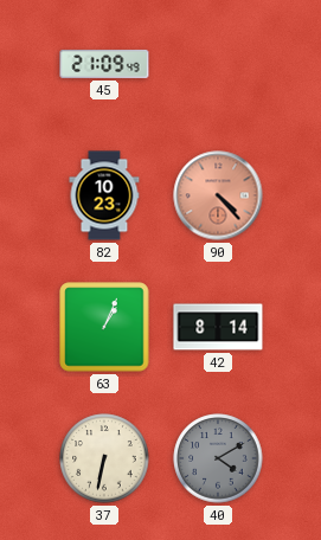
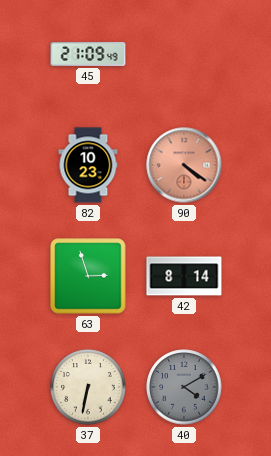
90: 4:23 -> 4:21 (184, 165)
63: 1:04 -> 2:57 (88, 276)
